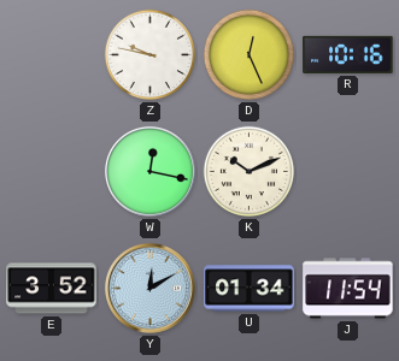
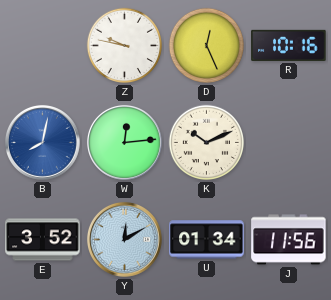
B: none -> 8:02 (42, 142)
W: 12:17 -> 12:14 (124, 142)
J: 11:54 -> 11:56 (289, 240)
